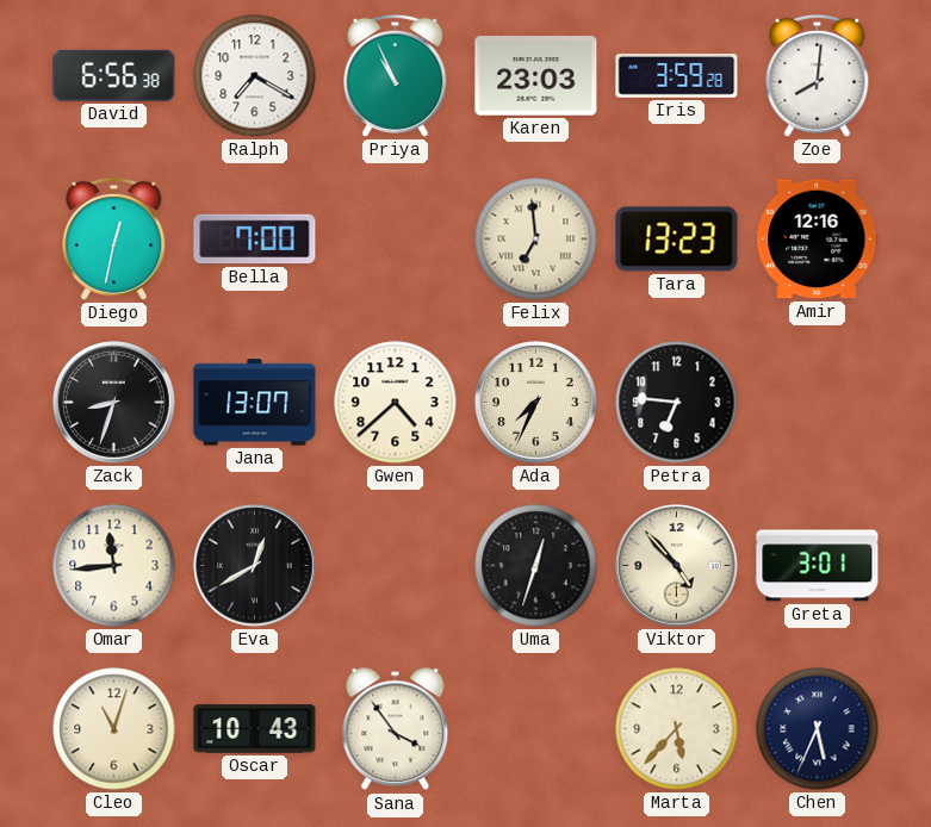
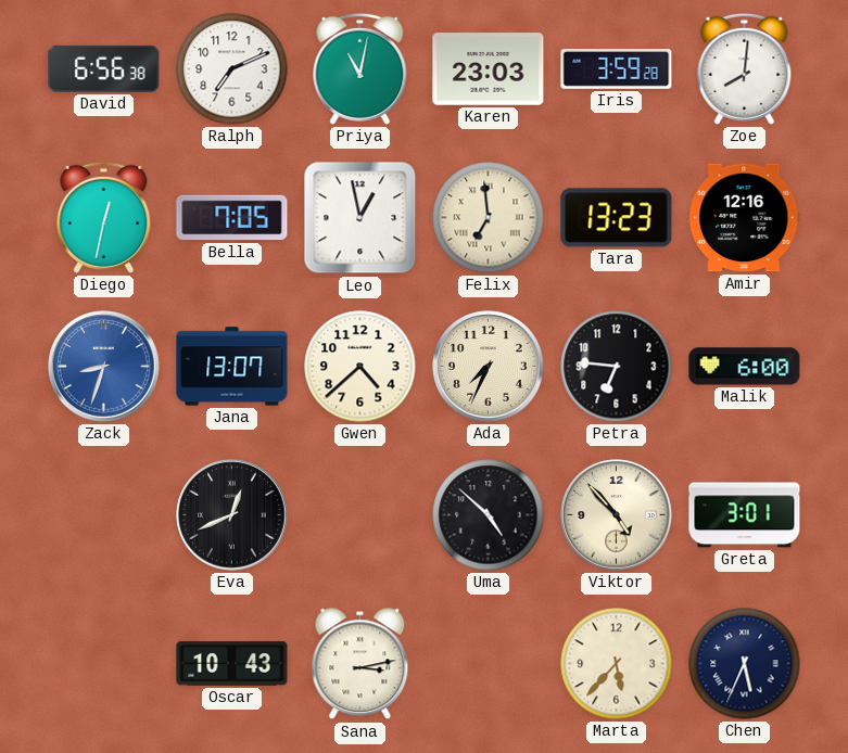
Ralph: 7:20 -> 7:11 (232, 69)
Priya: 10:56 -> 11:02 (360, 68)
Bella: 7:00 -> 7:05 (232, 218)
Leo: none -> 12:58 (360, 218)
Zack dial: black -> blue (104, 367)
Malik: none -> 6:00 (745, 367)
Omar: 11:44 -> none (114, 566)
Eva: 12:40 -> 12:41 (232, 515)
Uma: 12:33 -> 4:52 (489, 515)
Cleo: 11:03 -> none (114, 729)
Sana: 3:54 -> 3:13 (360, 664)
